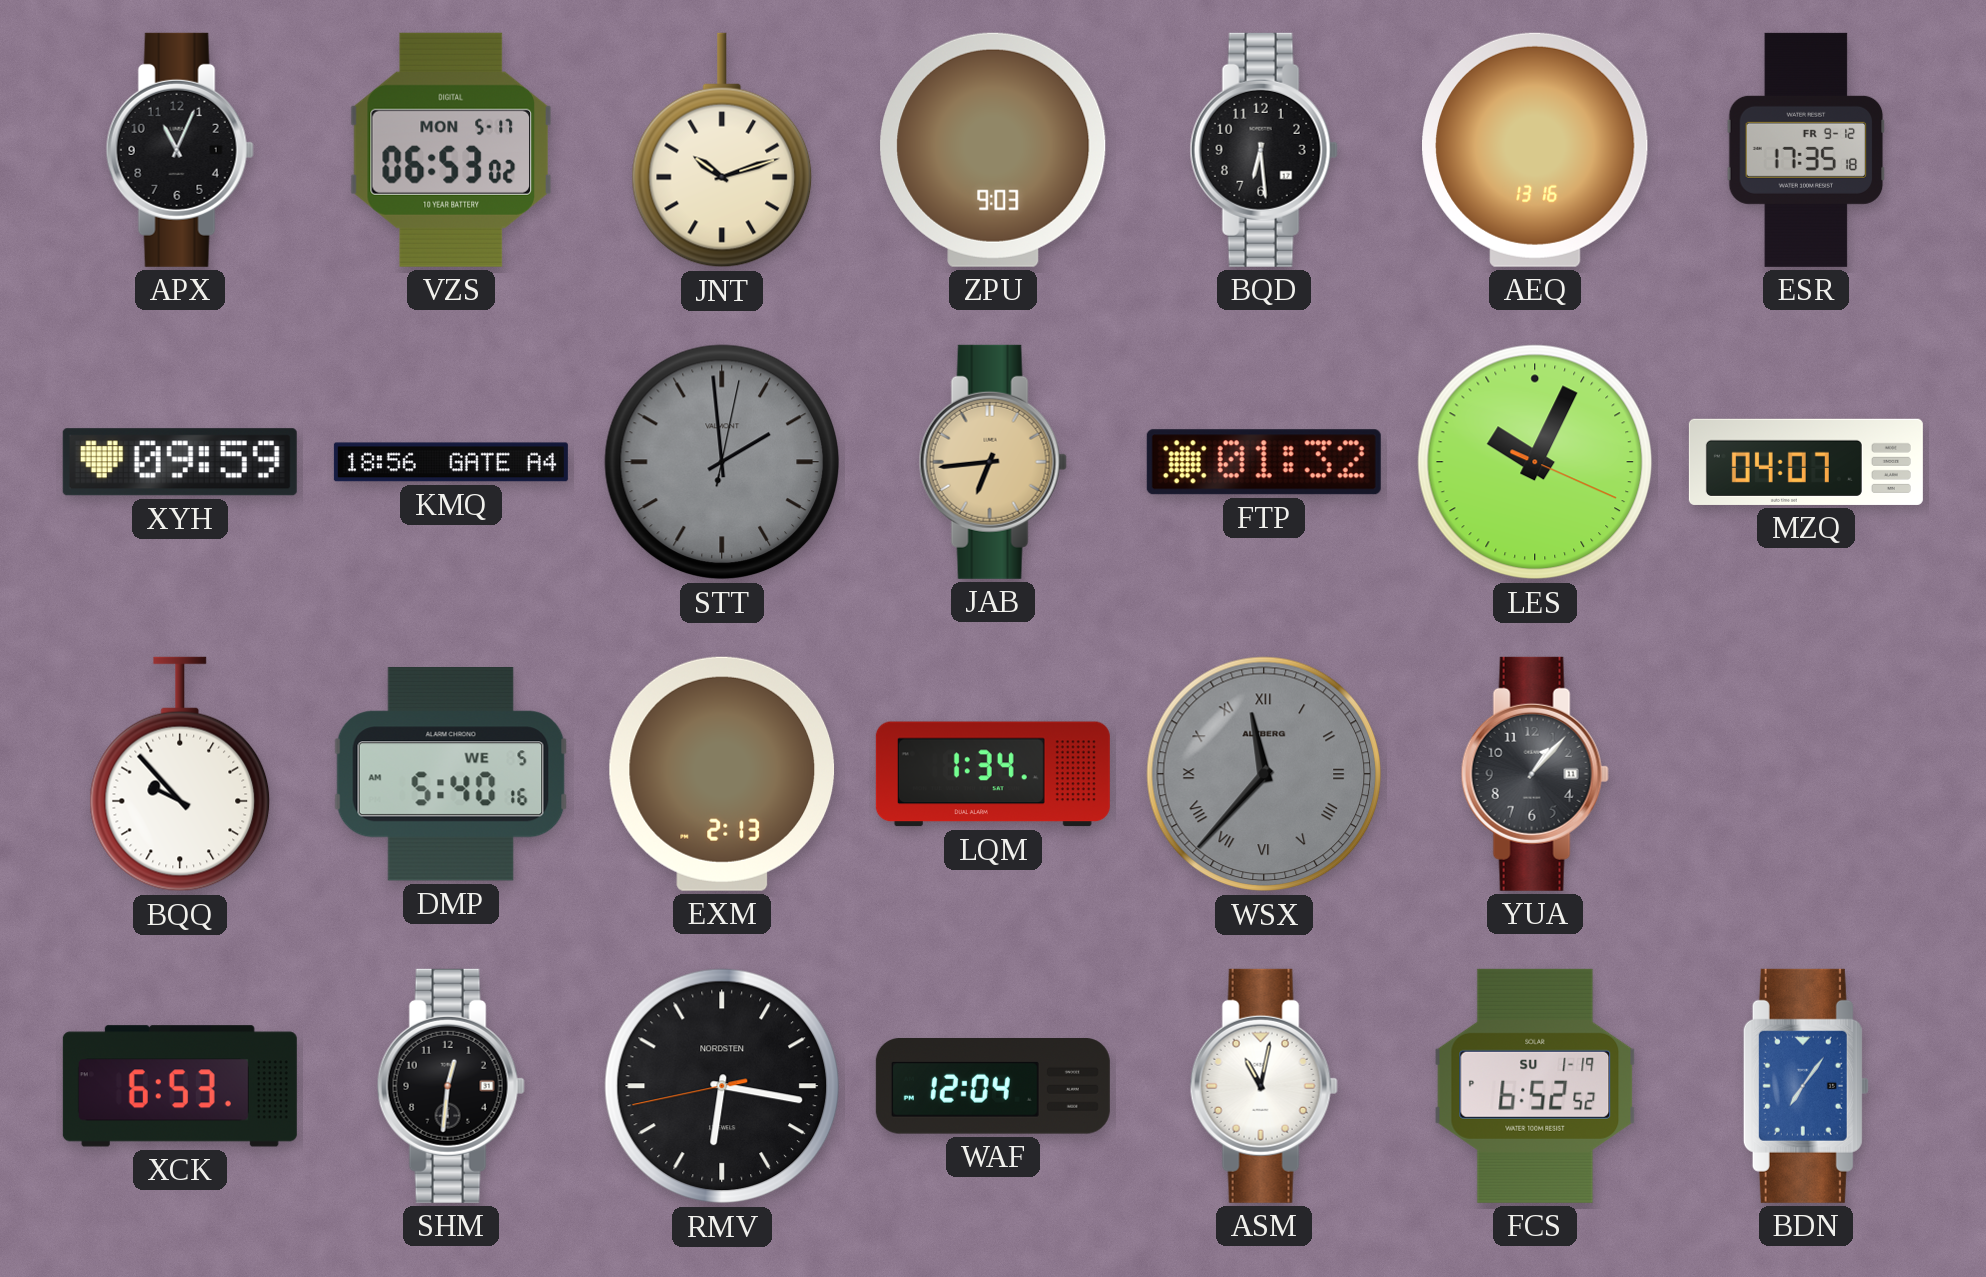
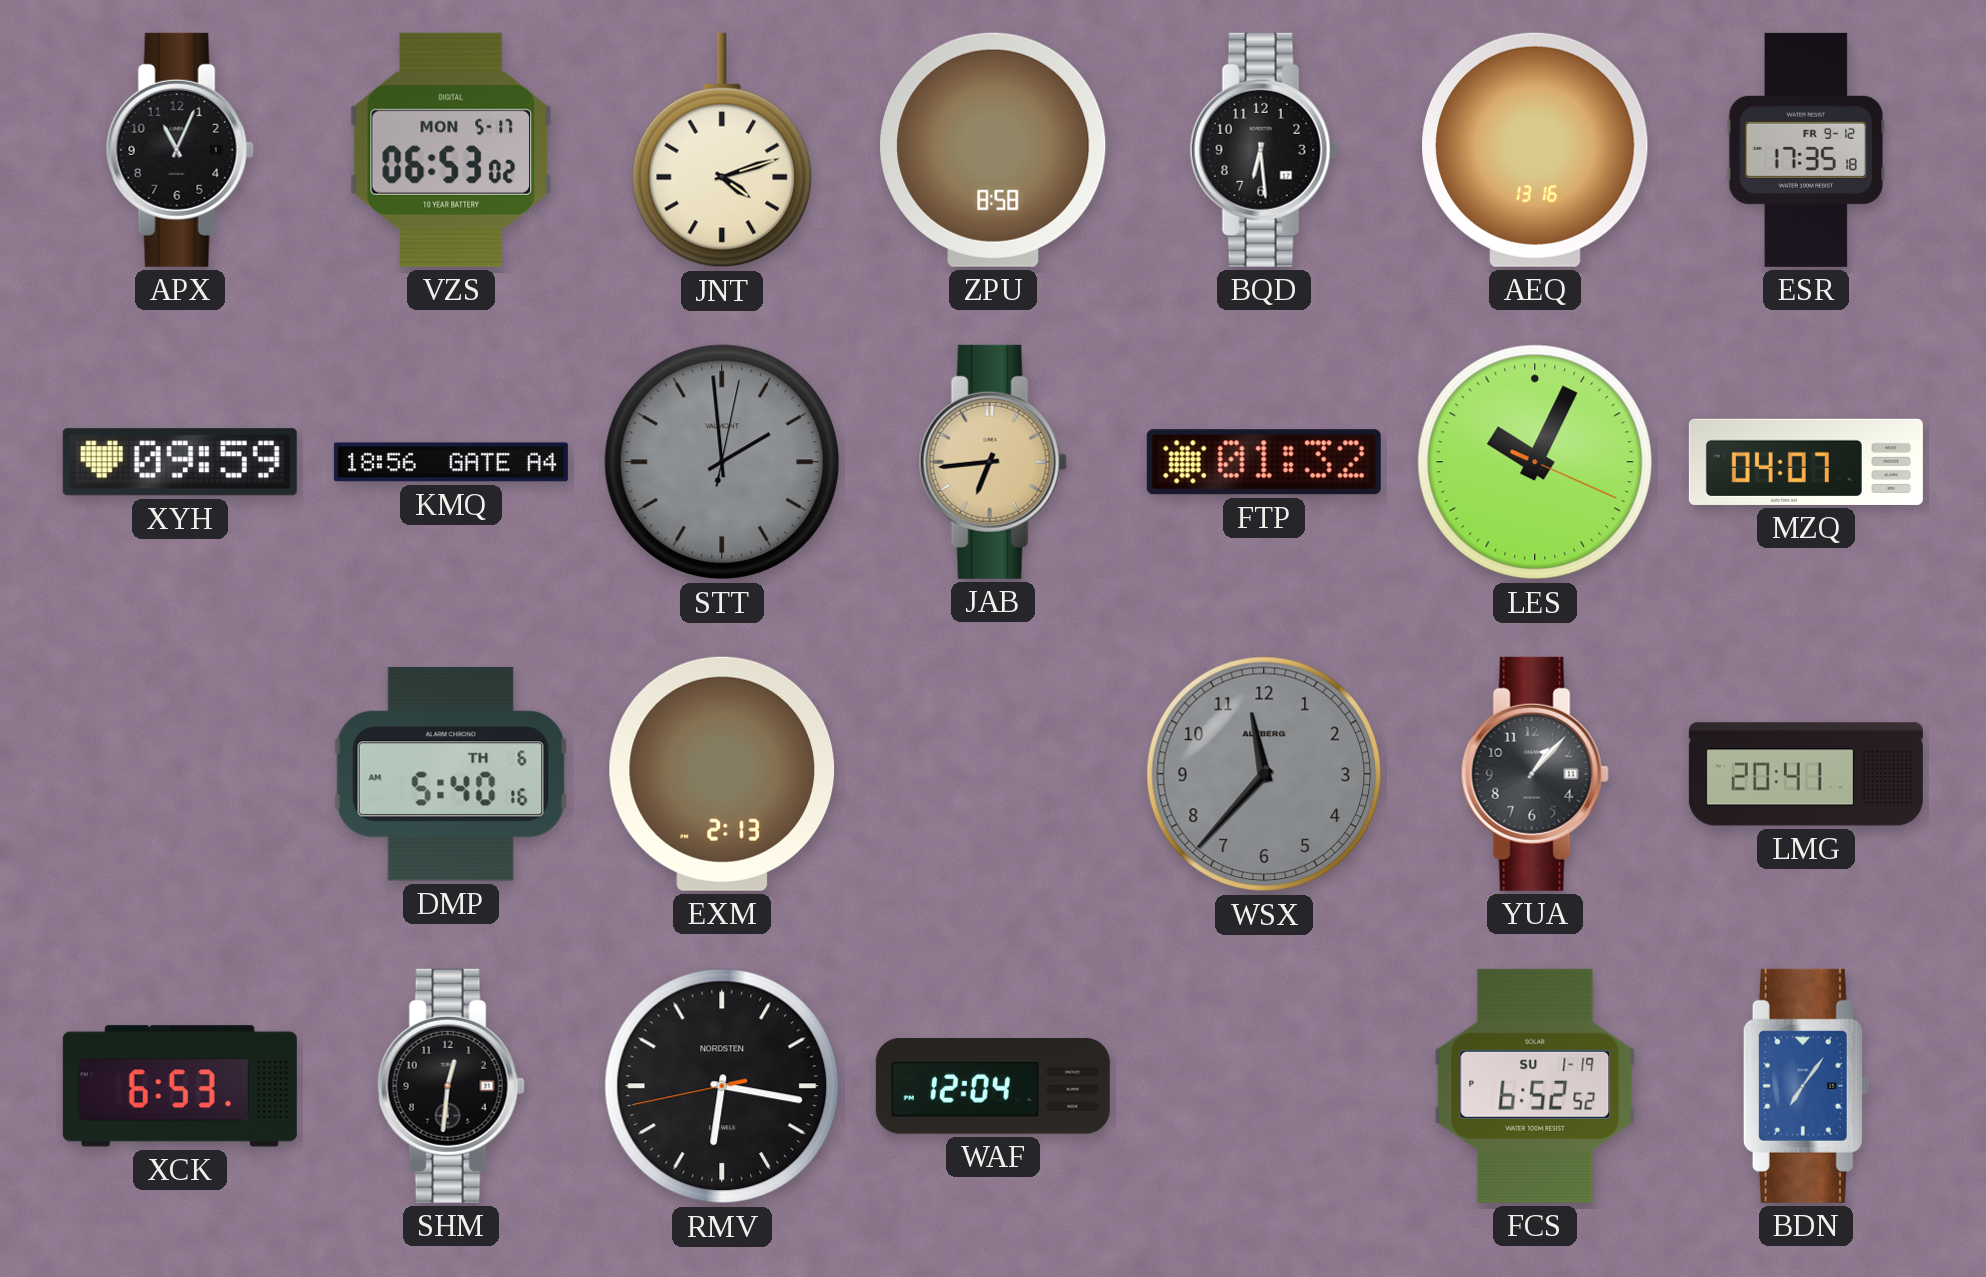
JNT: 10:12 -> 4:12 (722, 150)
ZPU: 9:03 -> 8:58 (993, 150)
BQQ: 9:53 -> none (180, 774)
DMP date: WE 5 -> TH 6 (451, 775)
LQM: 1:34 -> none (993, 774)
WSX numerals: Roman -> Arabic (1264, 774)
LMG: none -> 20:41 (1806, 774)
ASM: 11:02 -> none (1264, 1086)
